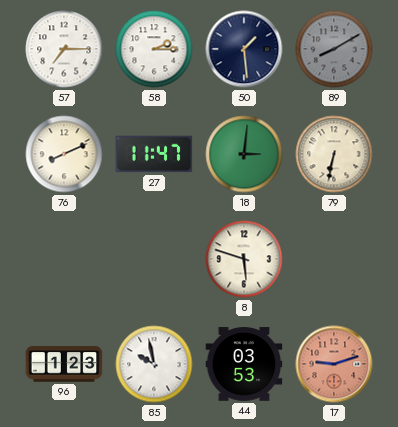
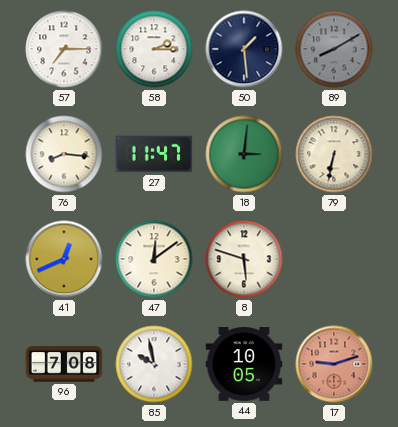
76: 8:11 -> 8:16 (64, 154)
41: none -> 12:41 (64, 259)
47: none -> 12:09 (154, 259)
96: 1:23 -> 7:08 (64, 364)
44: 03:53 -> 10:05 (244, 364)
